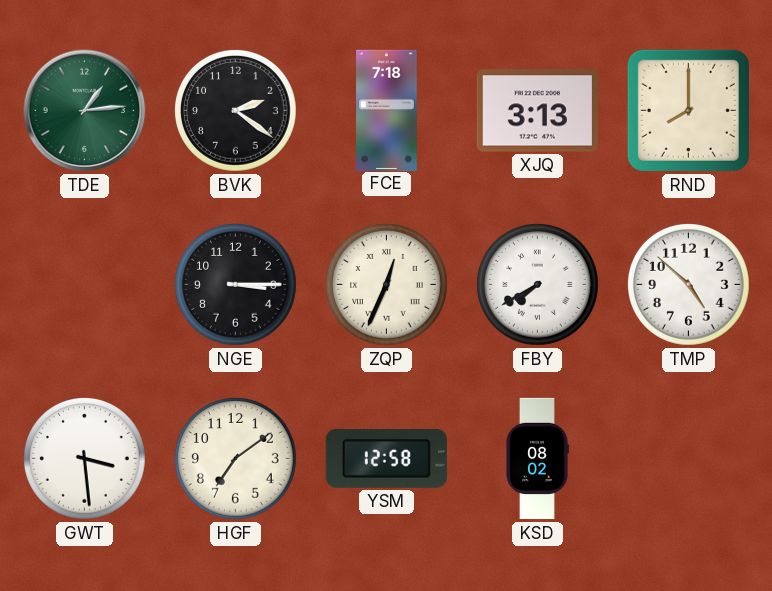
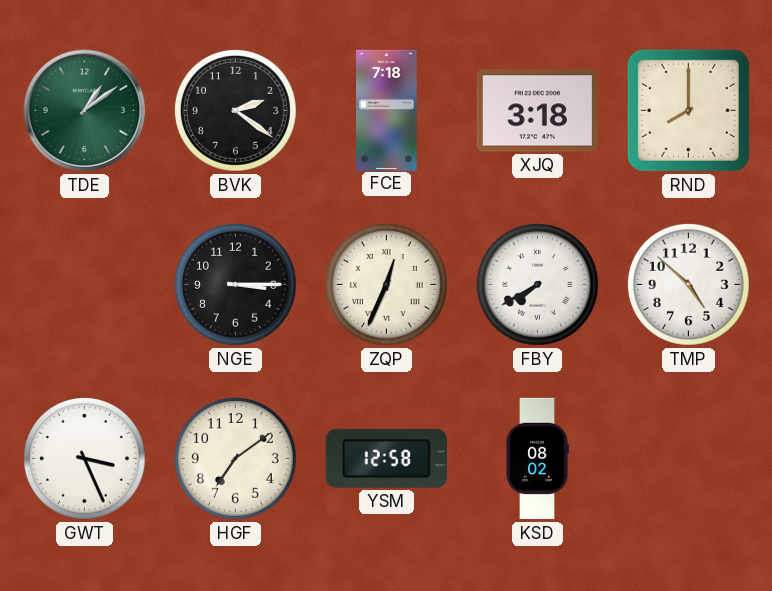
TDE: 1:14 -> 1:09 (85, 111)
XJQ: 3:13 -> 3:18 (537, 111)
GWT: 3:29 -> 3:26 (85, 459)
